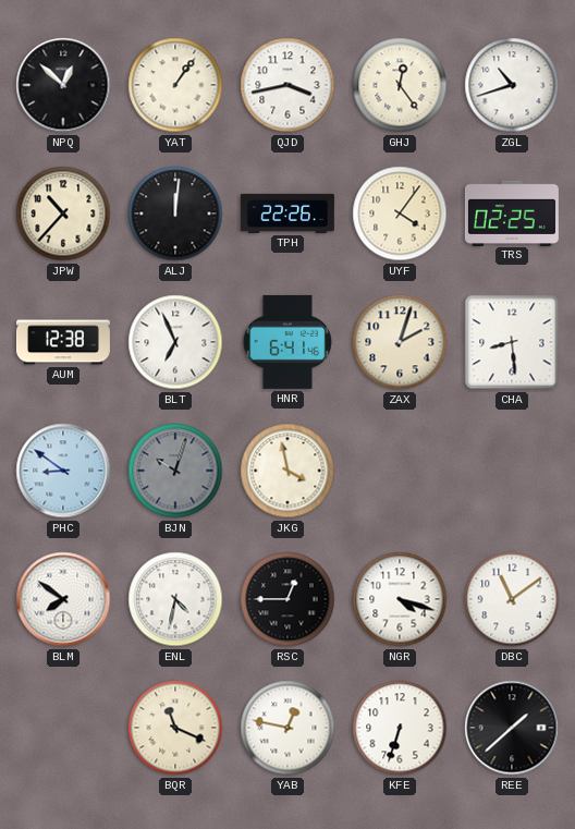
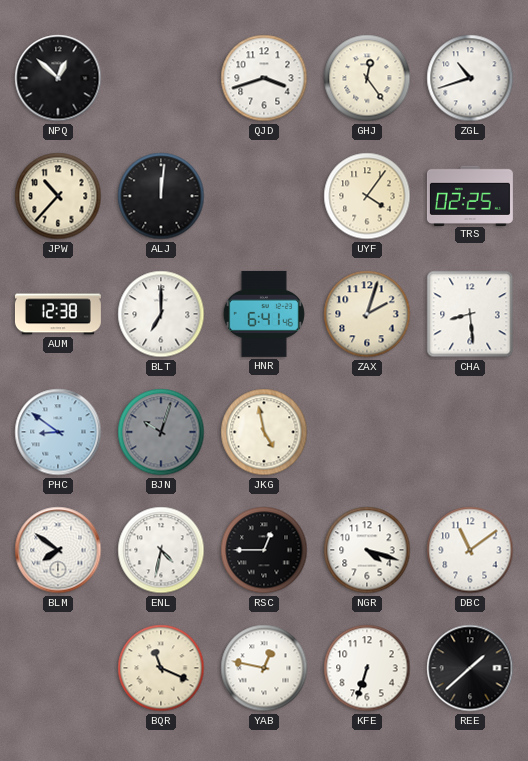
YAT: 1:06 -> none (175, 85)
QJD: 3:43 -> 3:42 (264, 78)
TPH: 22:26 -> none (287, 214)
BLT: 6:56 -> 7:00 (161, 314)
JKG: 3:58 -> 4:58 (264, 432)
